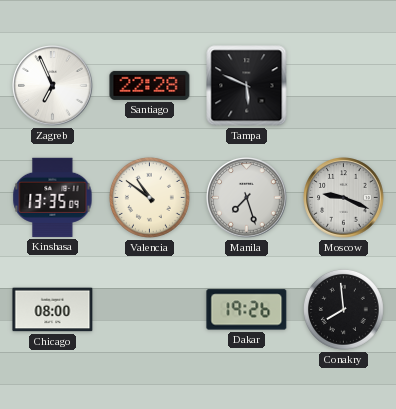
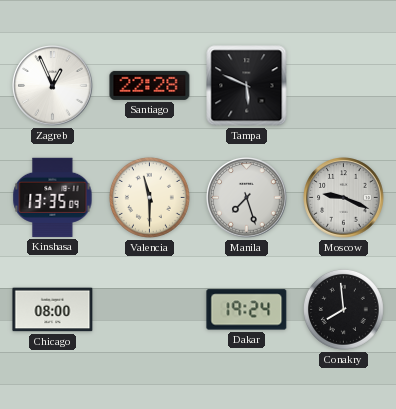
Zagreb: 6:56 -> 12:56 (53, 86)
Valencia: 10:51 -> 11:30 (149, 197)
Dakar: 19:26 -> 19:24 (247, 310)
